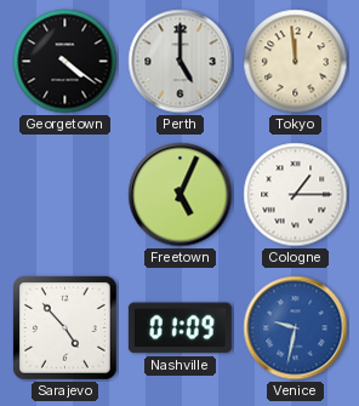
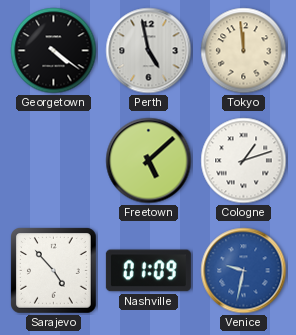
Perth: 5:00 -> 4:58 (149, 51)
Freetown: 5:04 -> 5:08 (149, 161)
Cologne: 1:15 -> 1:12 (244, 161)
